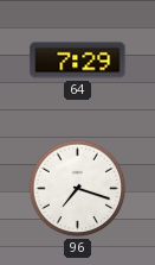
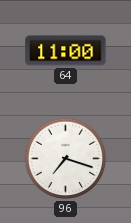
64: 7:29 -> 11:00 (66, 51)
